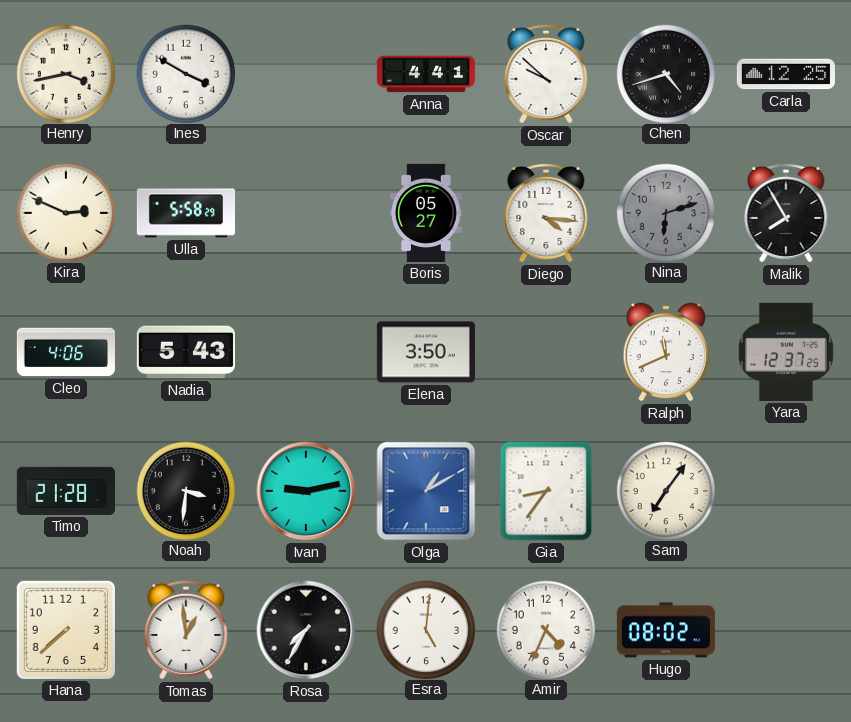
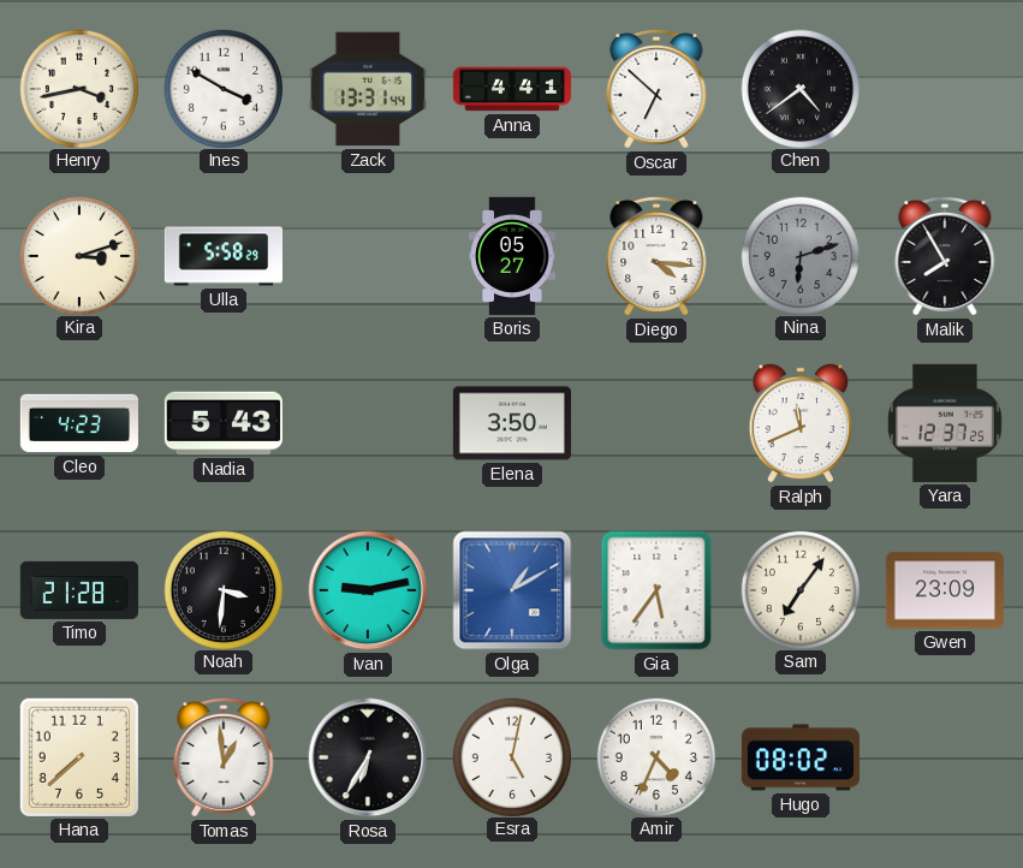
Zack: none -> 13:31 (368, 89)
Oscar: 9:52 -> 6:52 (656, 89)
Chen: 4:42 -> 4:39 (799, 88)
Carla: 12:25 -> none (786, 74)
Kira: 2:49 -> 3:12 (78, 255)
Cleo: 4:06 -> 4:23 (79, 423)
Gia: 8:36 -> 5:36 (656, 590)
Gwen: none -> 23:09 (945, 590)
Rosa: 7:35 -> 6:35 (368, 757)
Esra: 5:01 -> 5:02 (511, 756)
